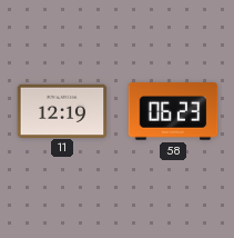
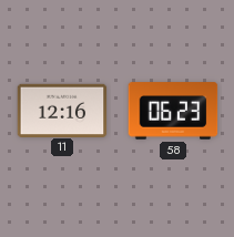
11: 12:19 -> 12:16 (62, 110)
